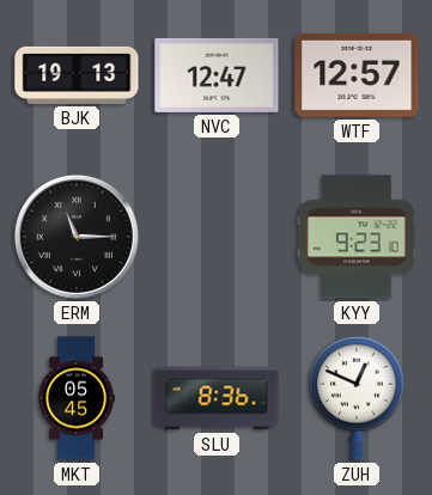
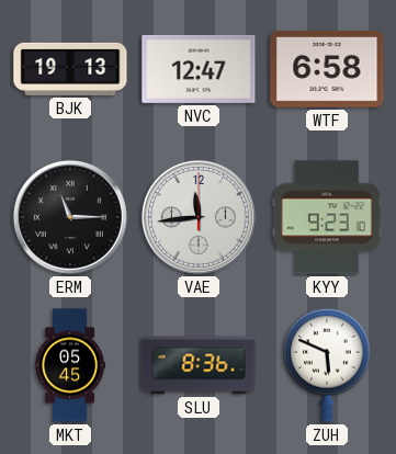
WTF: 12:57 -> 6:58 (327, 69)
VAE: none -> 11:44 (199, 217)
ZUH: 12:49 -> 5:49 (327, 365)
